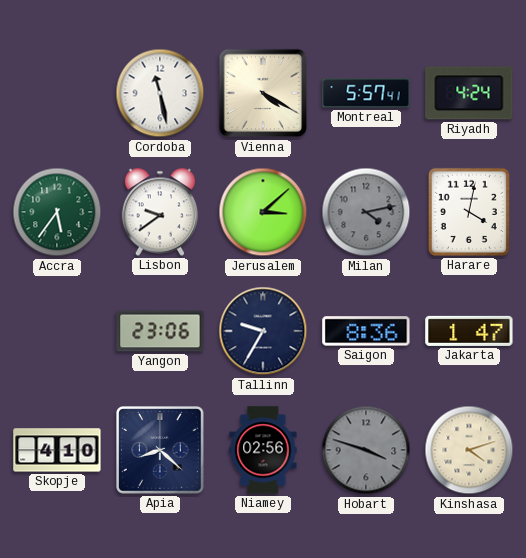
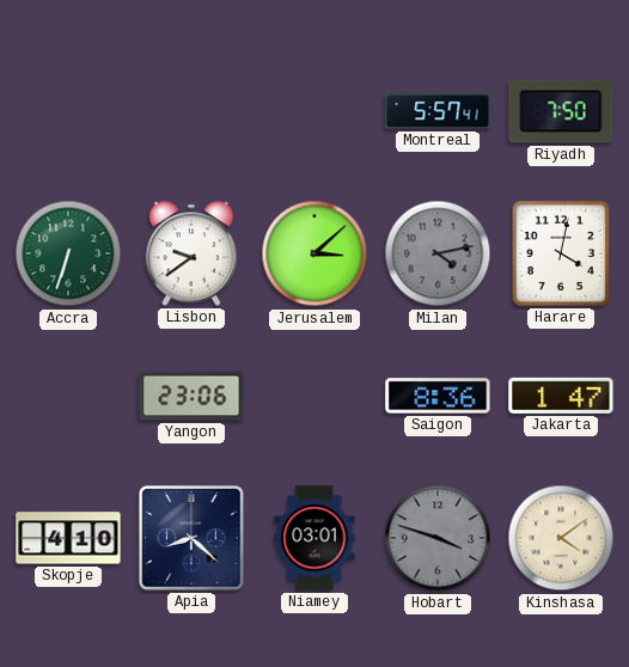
Cordoba: 11:28 -> none (160, 93)
Vienna: 4:20 -> none (263, 93)
Riyadh: 4:24 -> 7:50 (561, 111)
Accra: 5:36 -> 6:33 (68, 253)
Tallinn: 9:35 -> none (263, 331)
Niamey: 02:56 -> 03:01 (314, 538)
Kinshasa: 4:12 -> 4:09 (561, 538)
